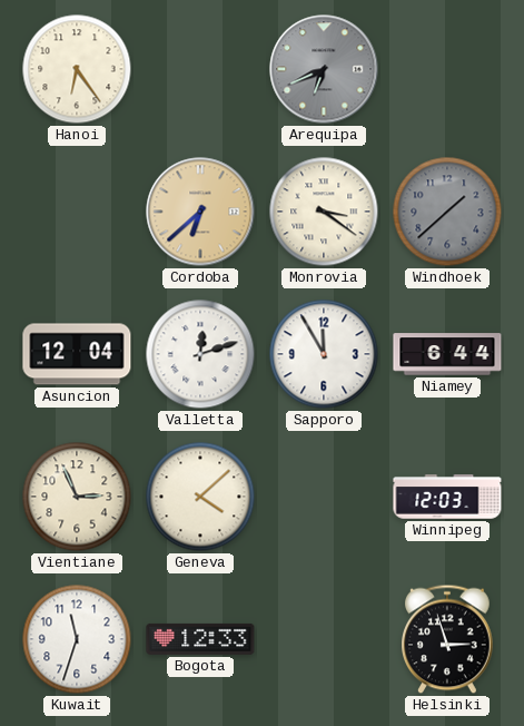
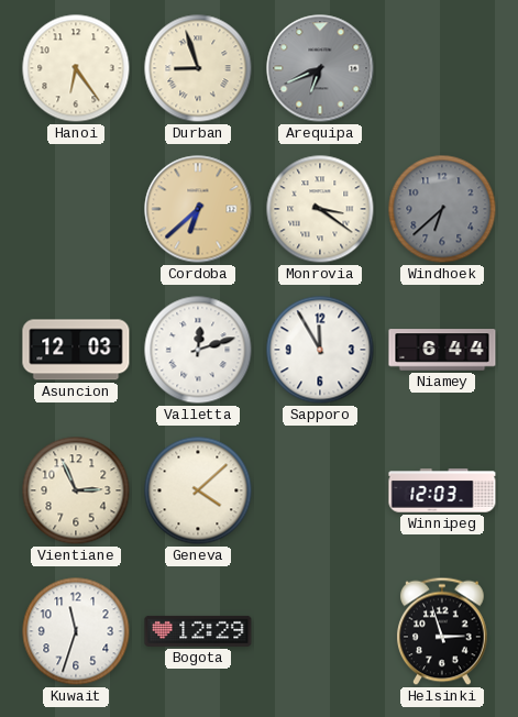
Durban: none -> 8:57 (198, 68)
Windhoek: 1:38 -> 6:38 (442, 209)
Asuncion: 12:04 -> 12:03 (76, 350)
Bogota: 12:33 -> 12:29 (198, 631)
